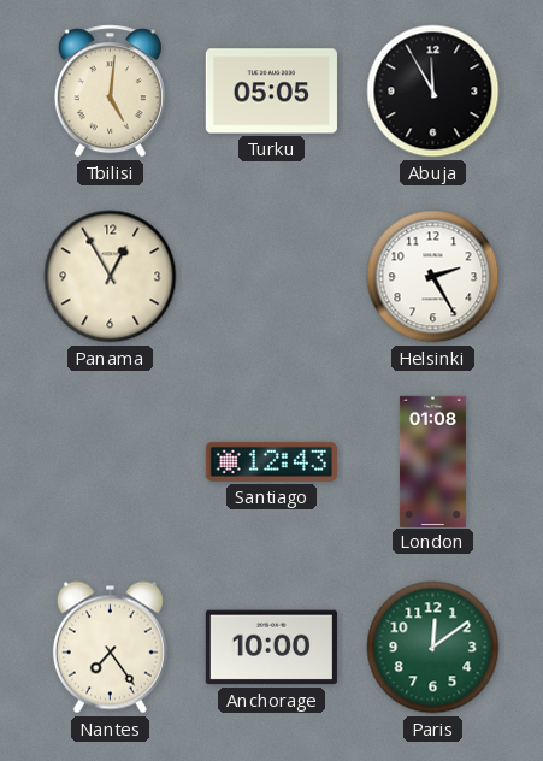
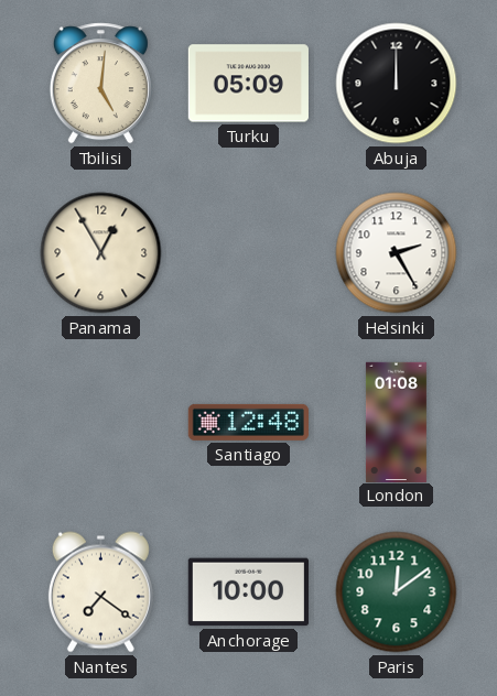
Turku: 05:05 -> 05:09 (248, 84)
Abuja: 11:55 -> 12:00 (397, 84)
Santiago: 12:43 -> 12:48 (248, 422)
Nantes: 7:24 -> 7:21 (100, 592)
